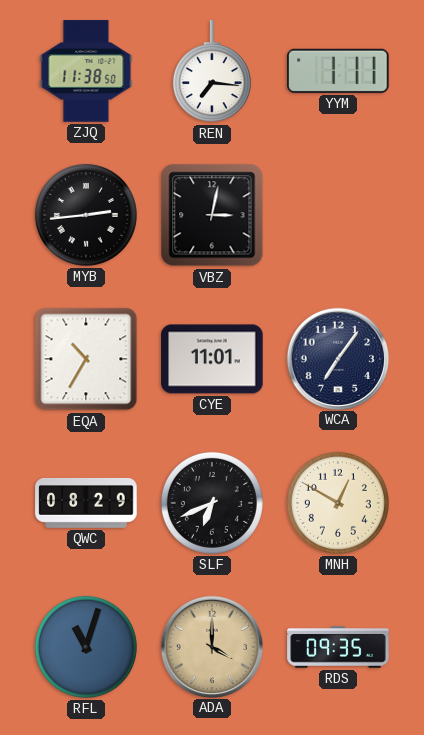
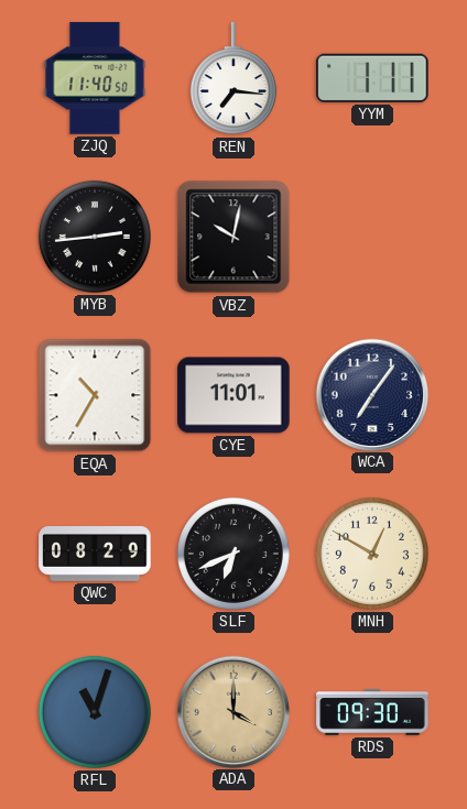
ZJQ: 11:38 -> 11:40 (95, 78)
VBZ: 3:02 -> 10:02 (233, 237)
RDS: 09:35 -> 09:30 (372, 712)
